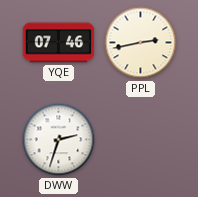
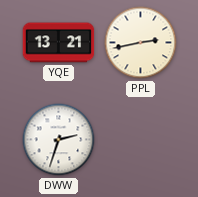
YQE: 07:46 -> 13:21 (59, 43)
